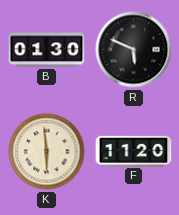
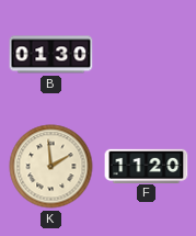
R: 5:49 -> none (134, 50)
K: 5:59 -> 1:59 (51, 167)
